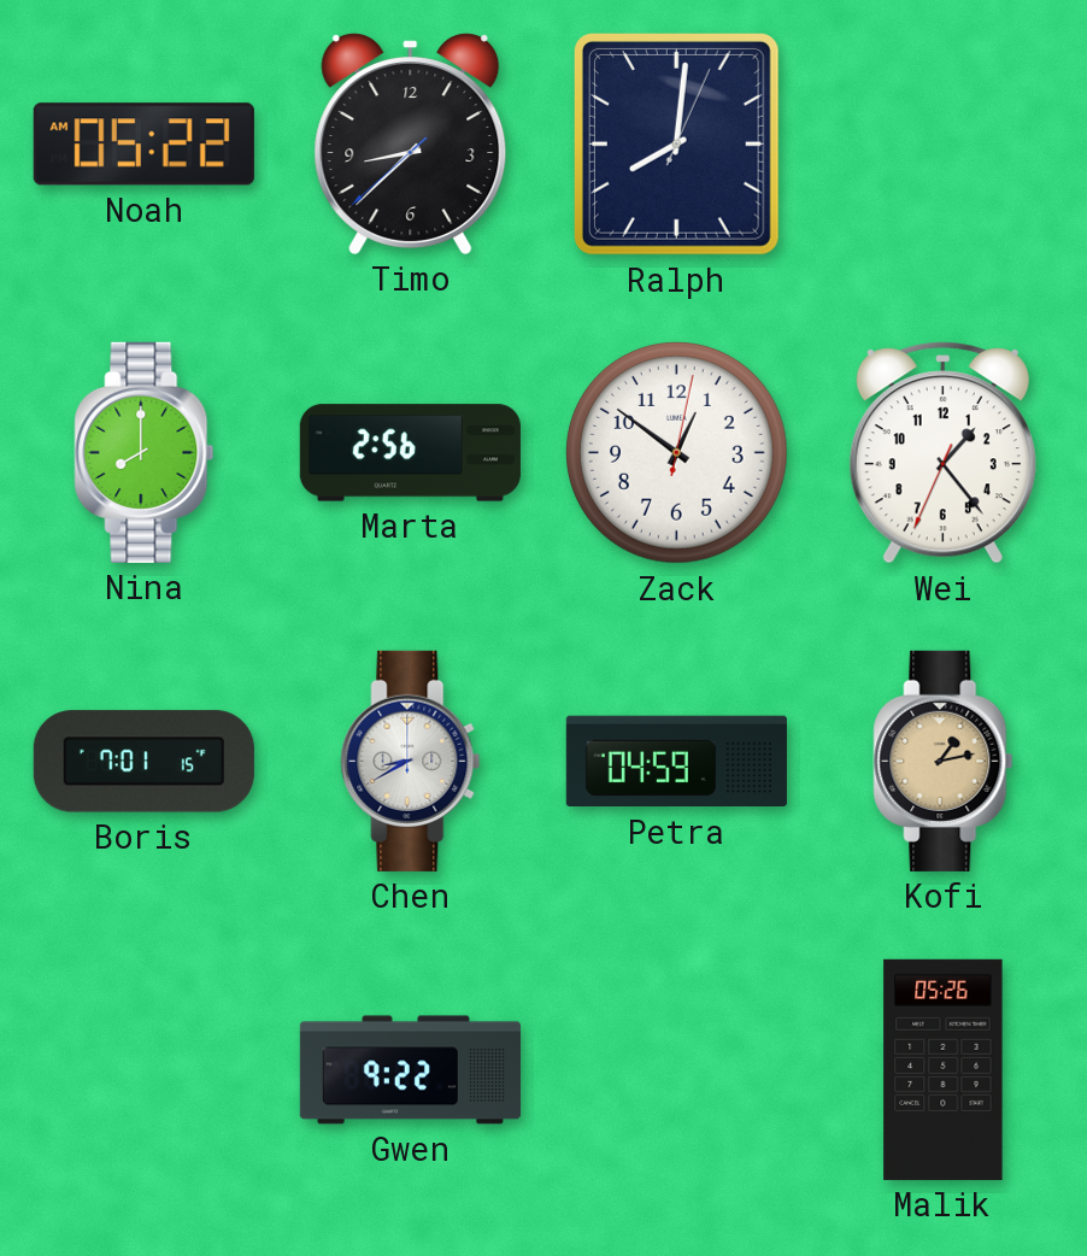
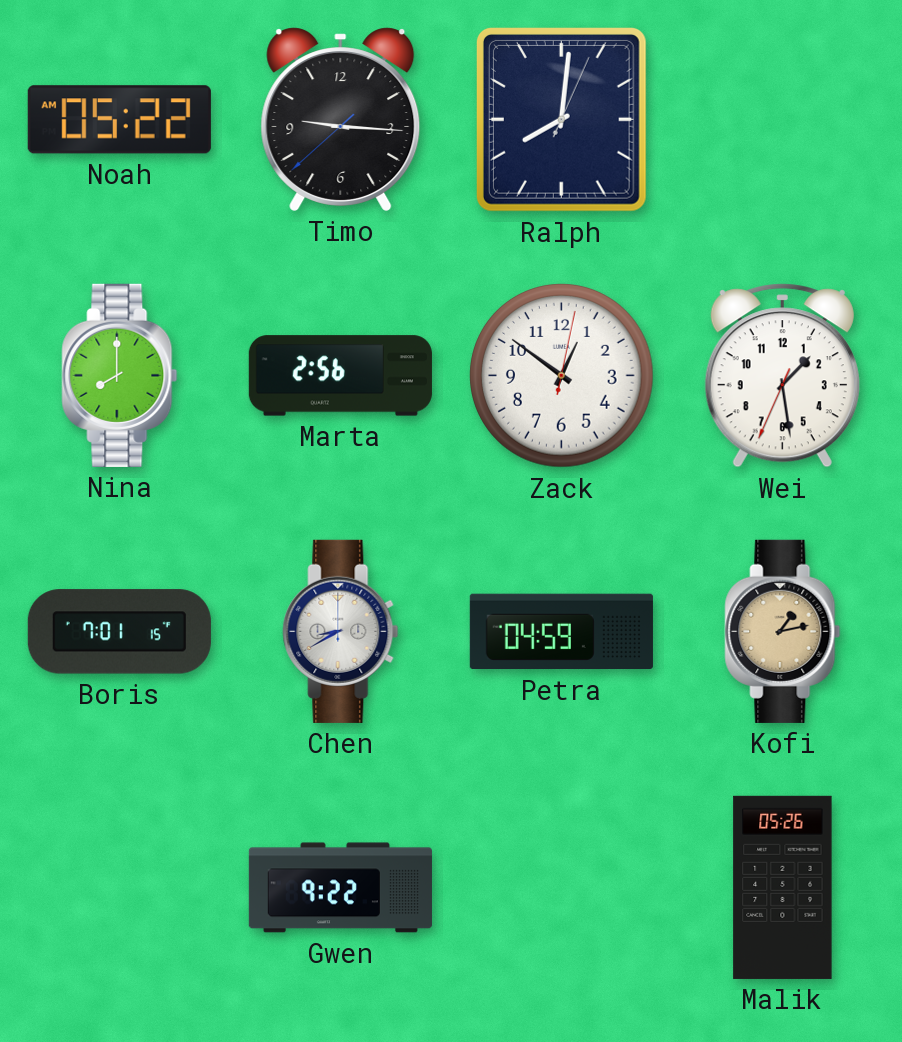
Timo: 8:37 -> 9:15 (341, 119)
Wei: 1:23 -> 1:28 (782, 376)
